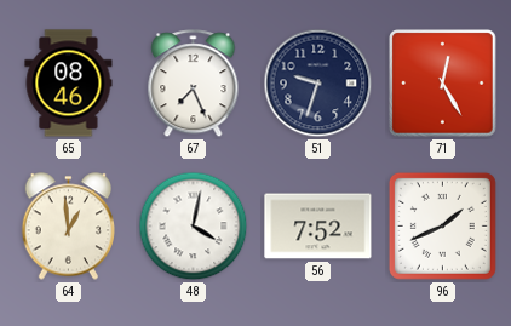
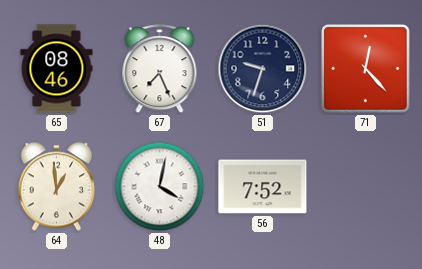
71: 12:25 -> 12:23 (366, 69)
96: 1:41 -> none (442, 225)
